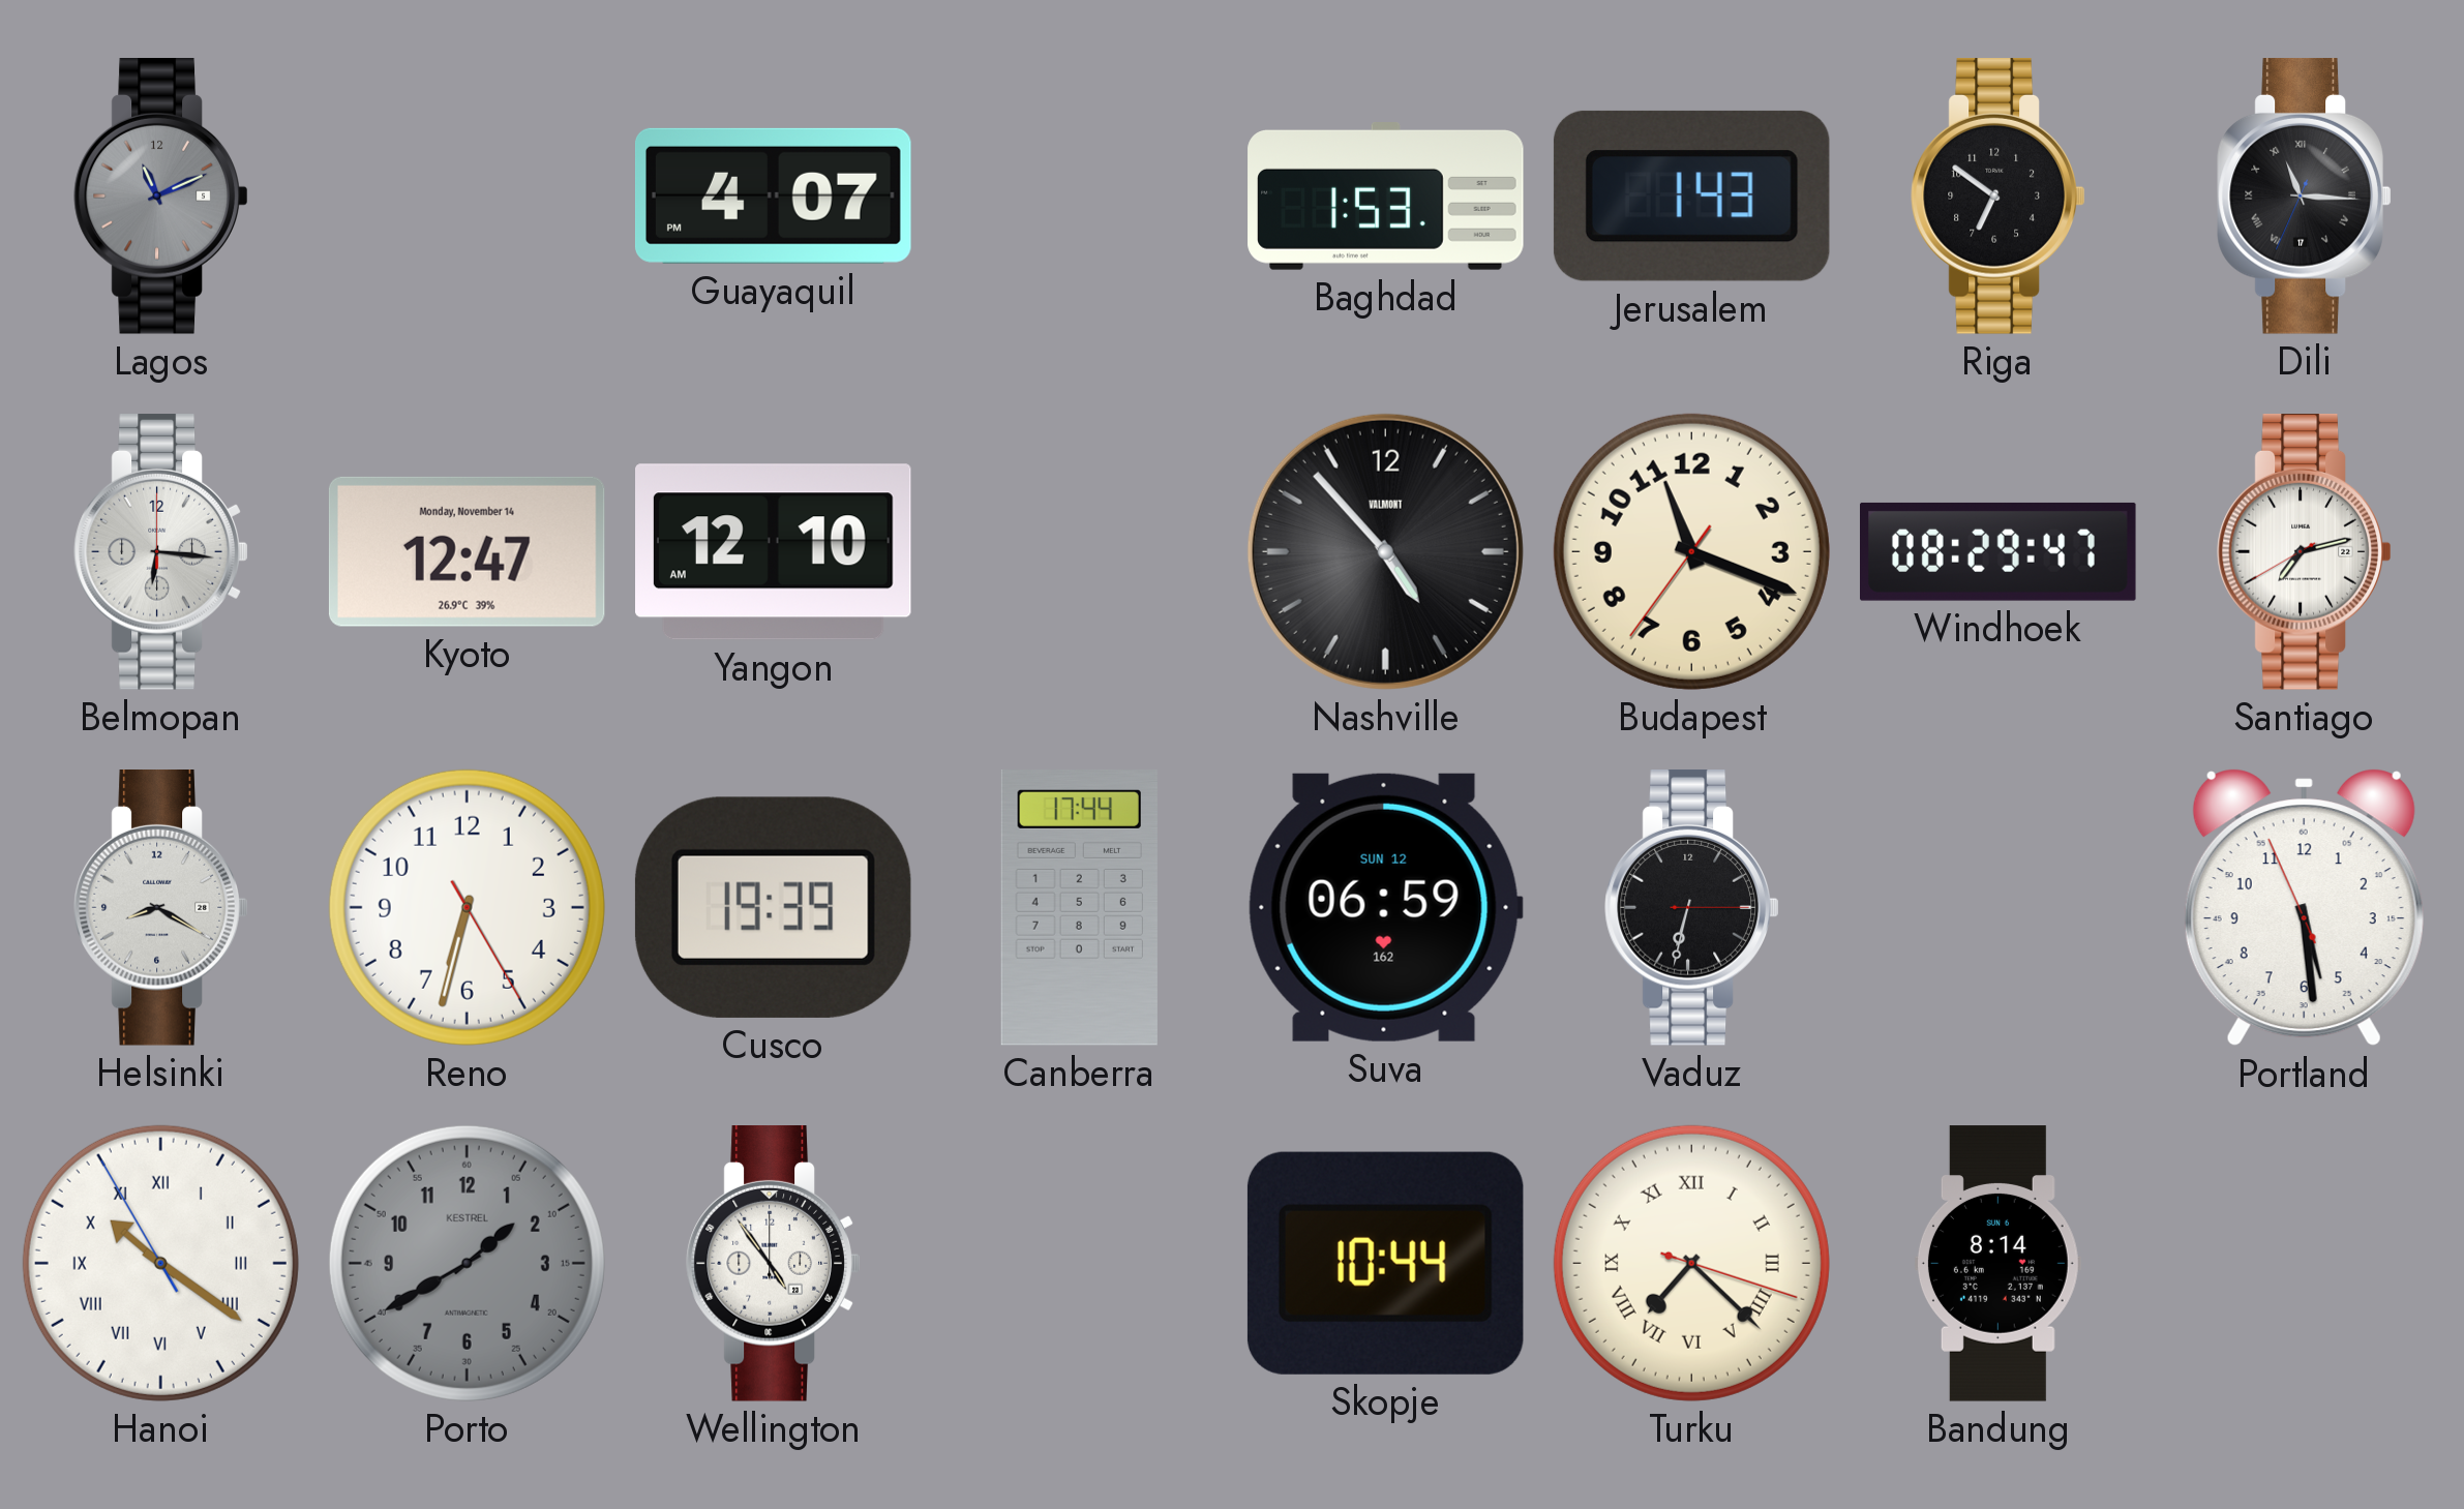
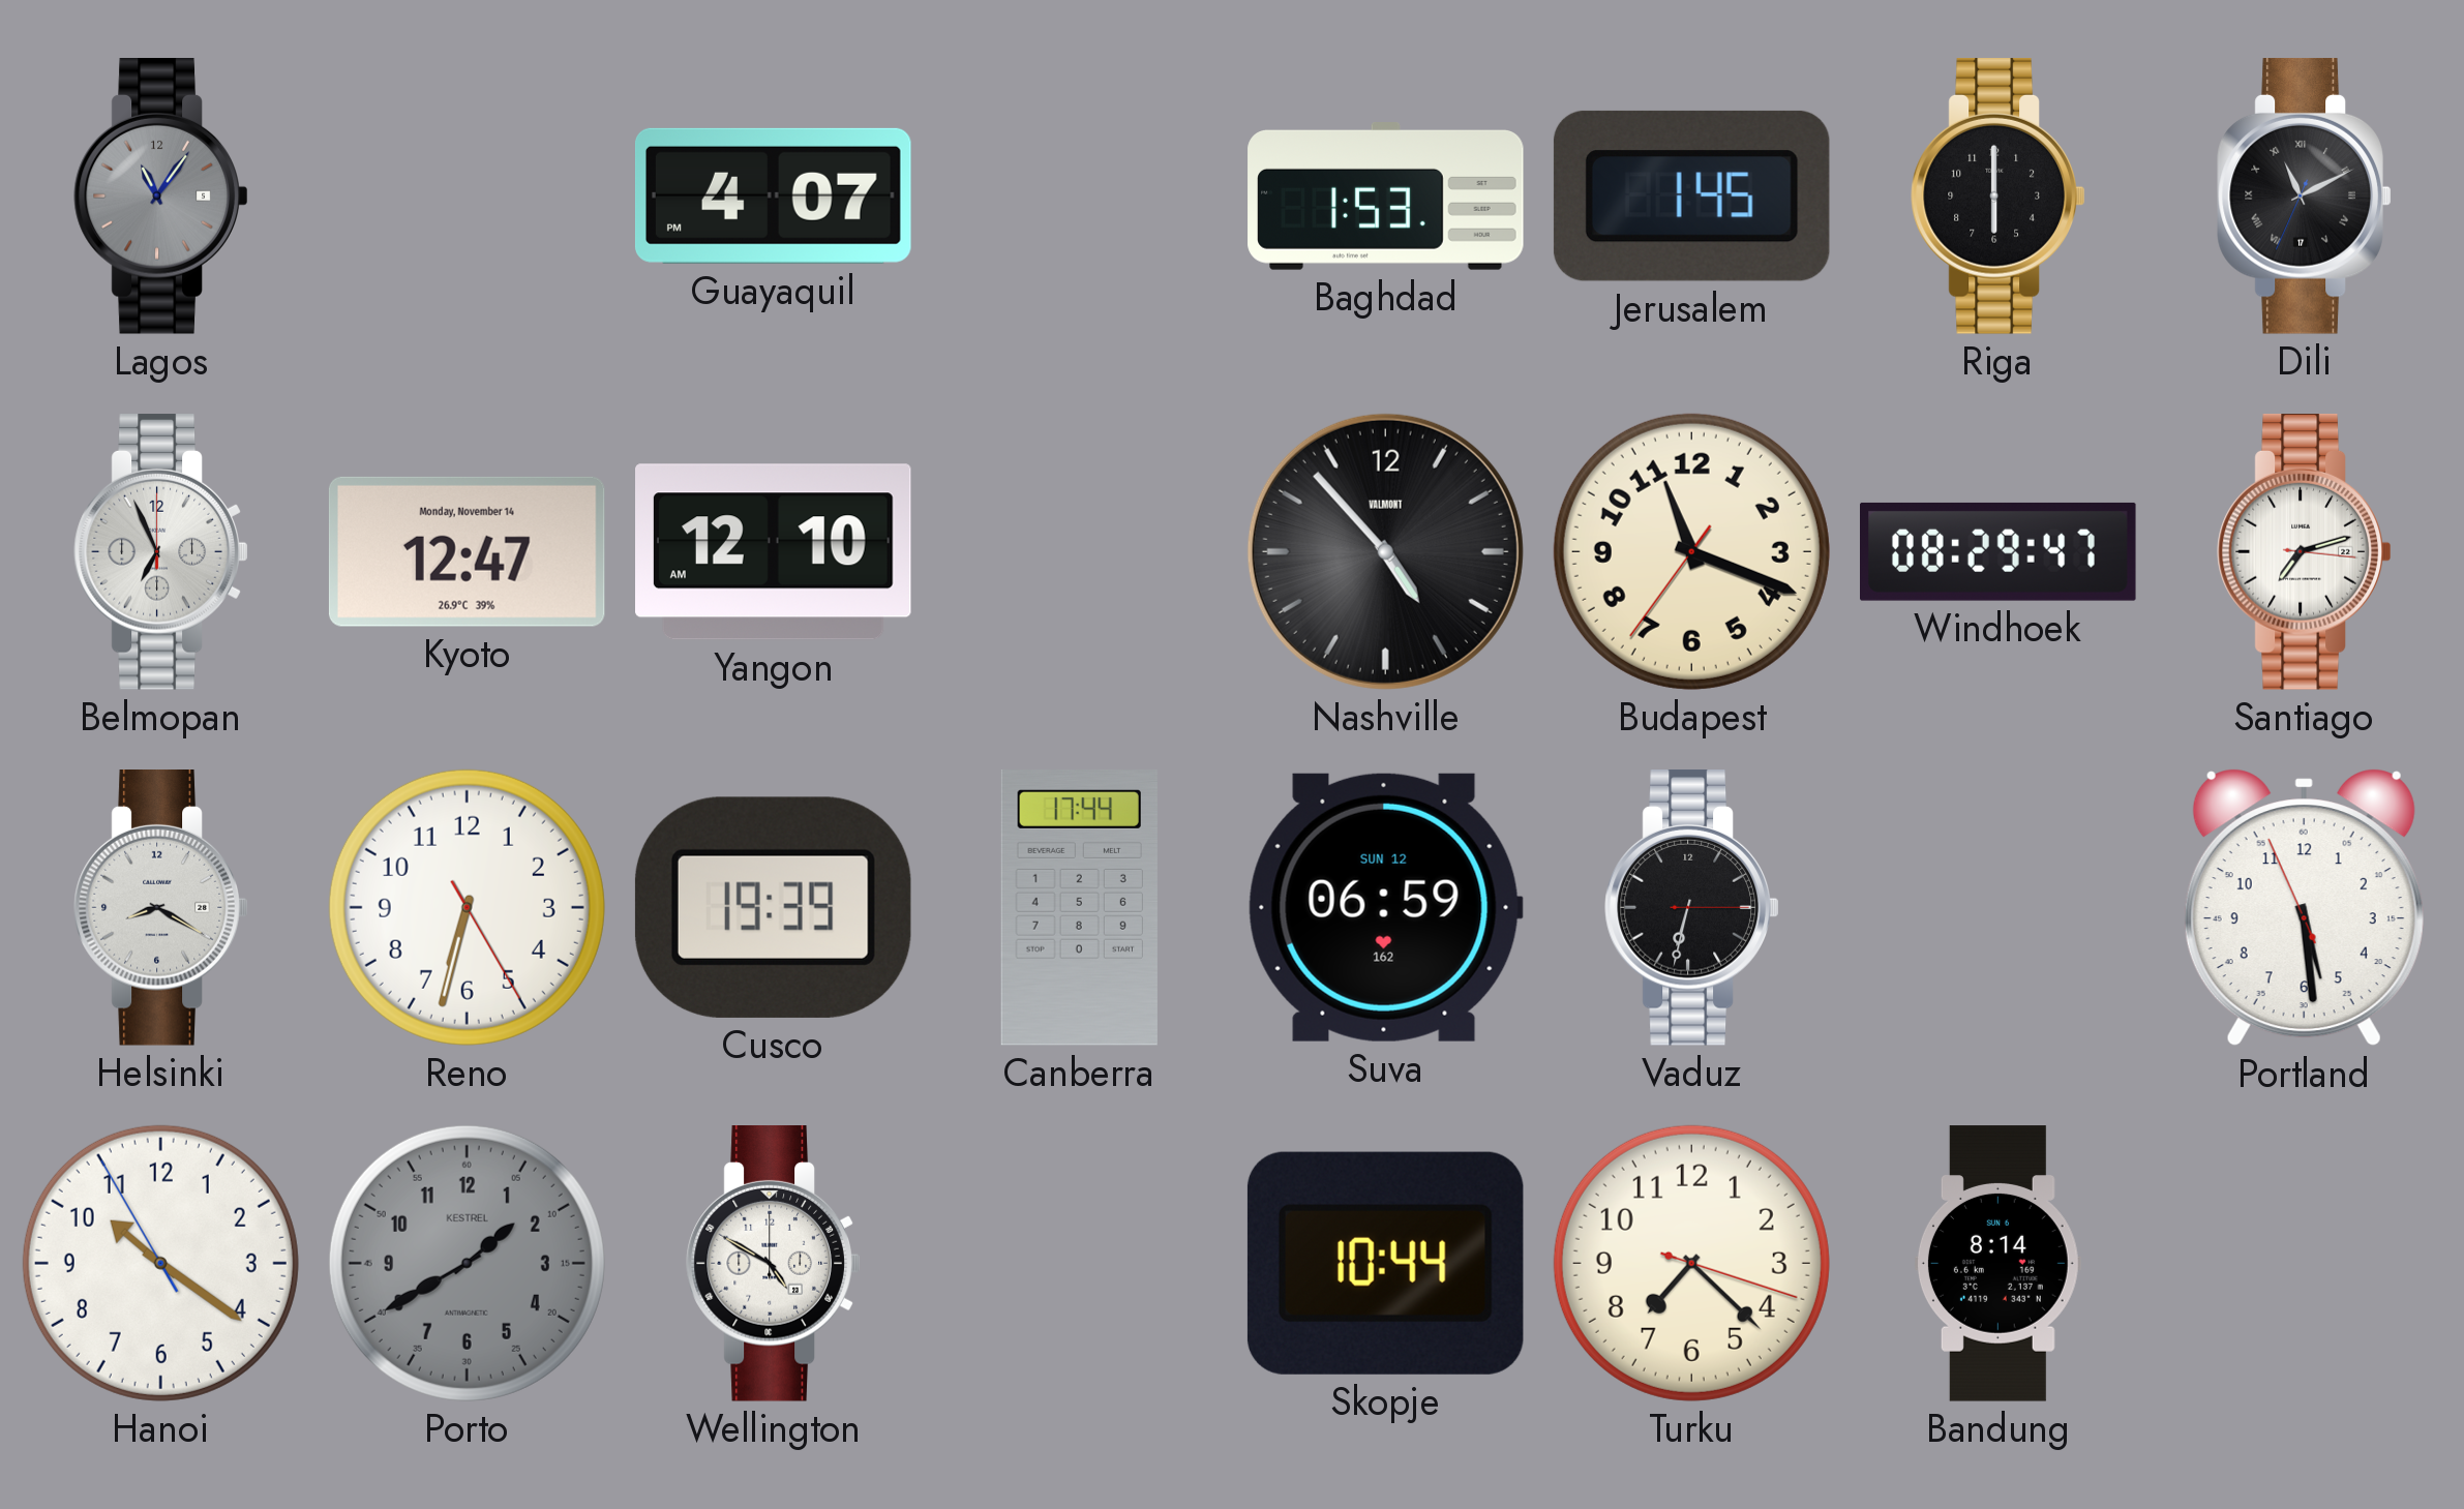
Lagos: 11:11 -> 11:06 (161, 197)
Jerusalem: 1:43 -> 1:45 (1691, 195)
Riga: 6:51 -> 6:00 (1999, 197)
Dili: 11:15 -> 11:10 (2305, 197)
Belmopan: 6:16 -> 6:56 (161, 552)
Santiago: 7:12:40 -> 7:12:16 (2305, 552)
Hanoi numerals: Roman -> Arabic (160, 1263)
Wellington: 4:54 -> 4:50 (774, 1264)
Turku numerals: Roman -> Arabic (1691, 1263)
